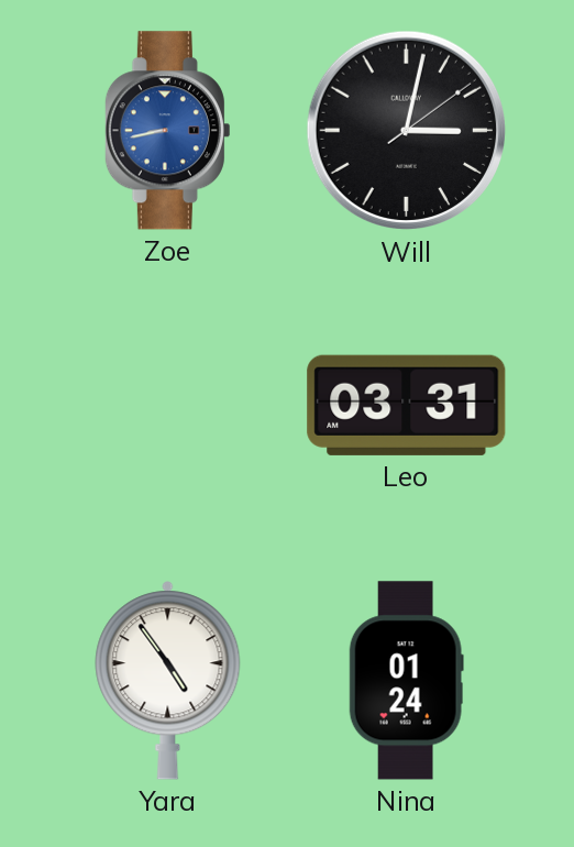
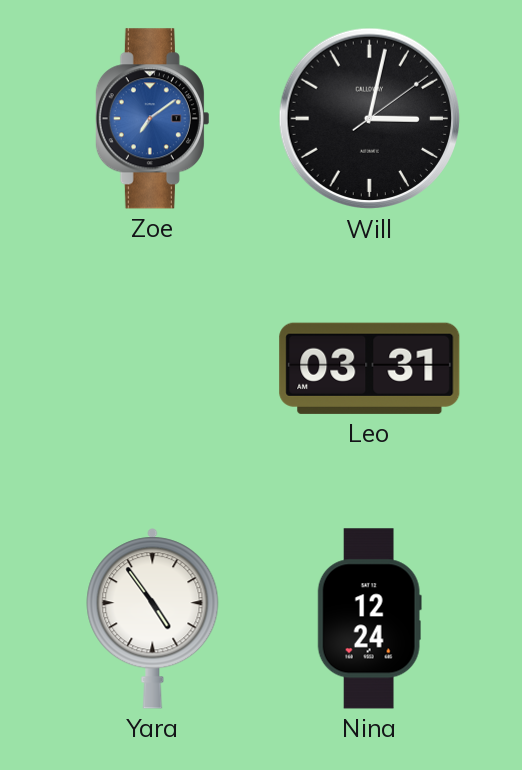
Zoe: 8:43 -> 7:09 (152, 119)
Nina: 01:24 -> 12:24 (369, 619)
